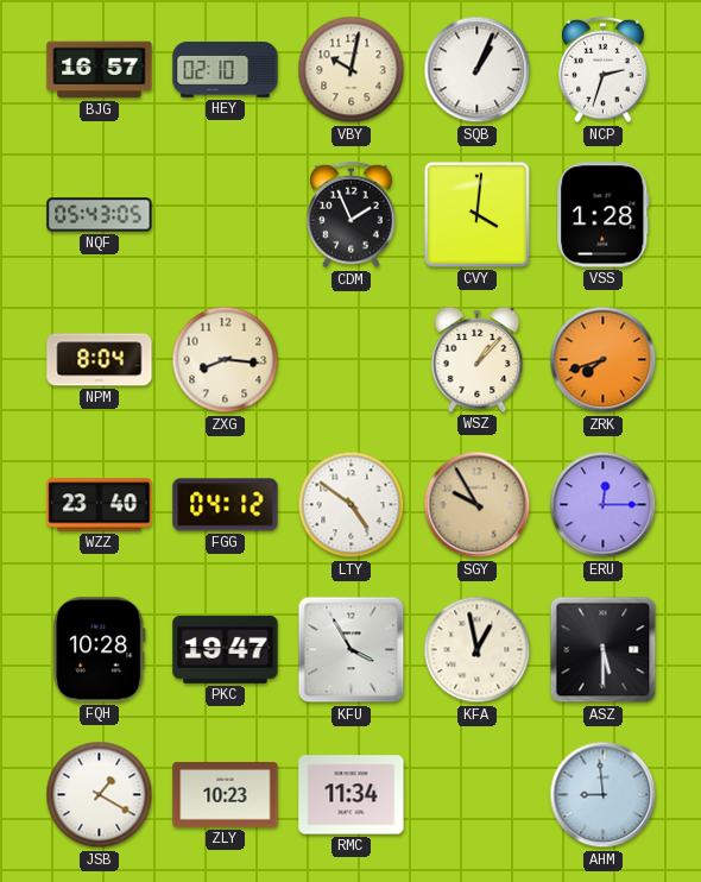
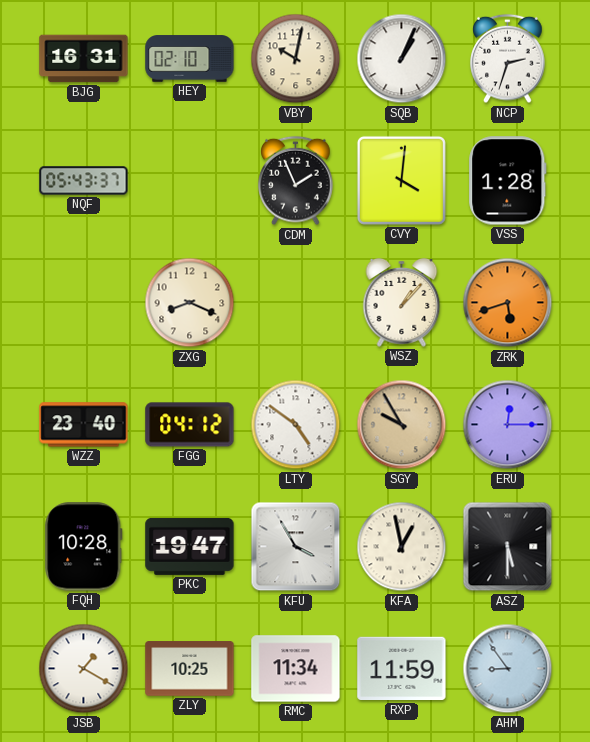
BJG: 16:57 -> 16:31 (84, 59)
NQF: 05:43:05 -> 05:43:37 (84, 181)
NPM: 8:04 -> none (100, 360)
ZXG: 8:16 -> 8:19 (190, 303)
ZRK: 7:42 -> 5:42 (508, 303)
ZLY: 10:23 -> 10:25 (190, 669)
RXP: none -> 11:59 (402, 669)
AHM: 8:59 -> 8:54 (508, 669)
